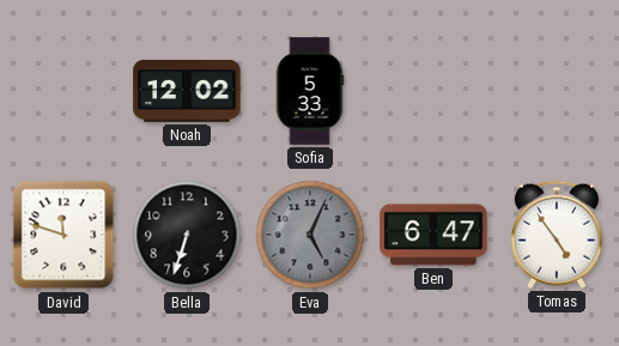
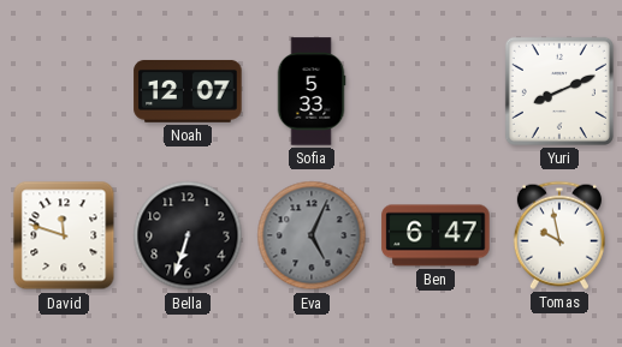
Noah: 12:02 -> 12:07 (188, 91)
Yuri: none -> 8:11 (559, 91)
Tomas: 4:54 -> 9:58 (559, 235)
